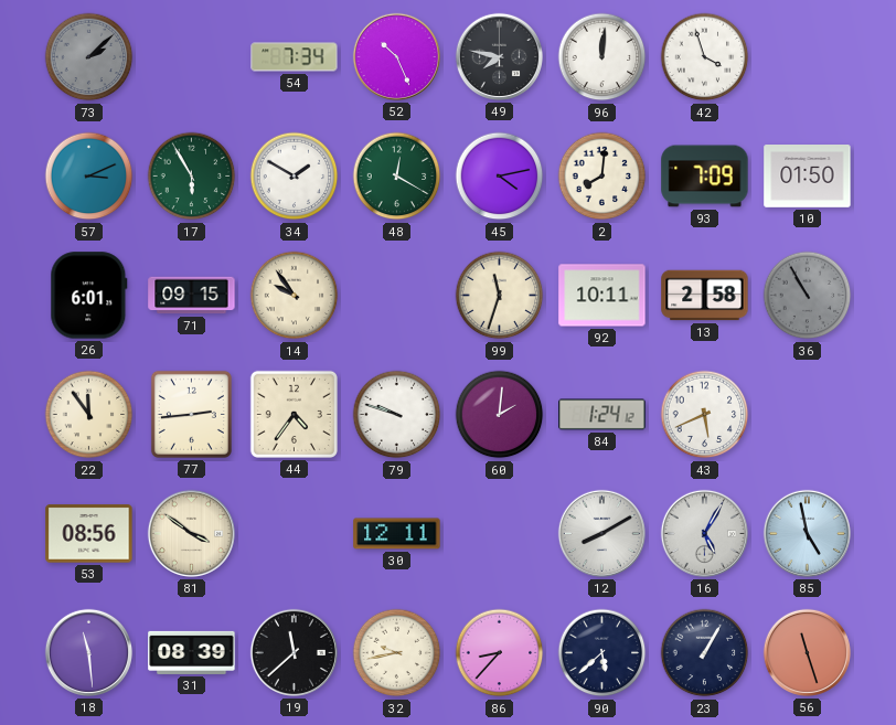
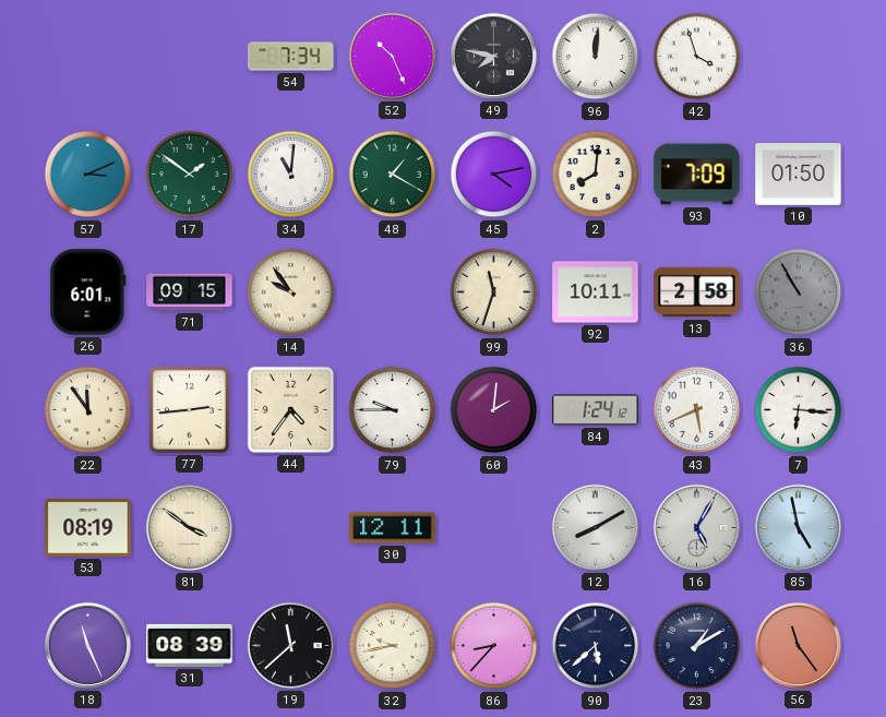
73: 2:08 -> none (89, 57)
17: 5:55 -> 1:51 (190, 175)
34: 1:50 -> 11:01 (291, 175)
48: 12:20 -> 1:20 (393, 175)
79: 9:48 -> 9:45 (393, 410)
7: none -> 6:16 (799, 410)
53: 08:56 -> 08:19 (88, 528)
18: 11:29 -> 11:26 (87, 645)
23: 1:05 -> 1:10 (697, 646)
56: 11:27 -> 11:24 (798, 645)
